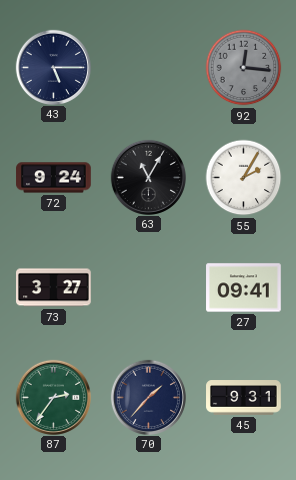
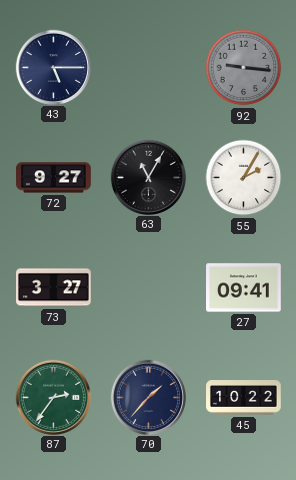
92: 12:16 -> 9:16 (244, 68)
72: 9:24 -> 9:27 (54, 178)
45: 9:31 -> 10:22 (244, 398)
